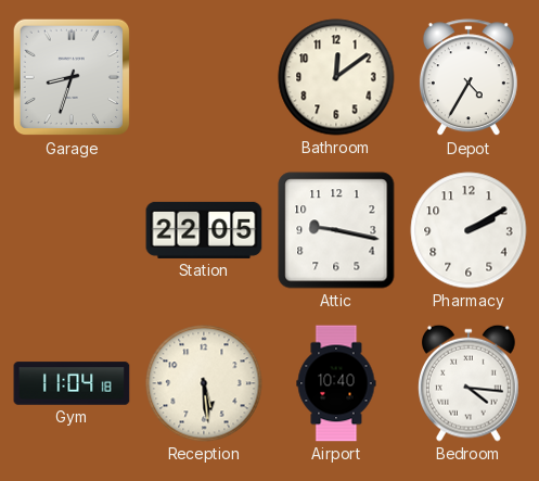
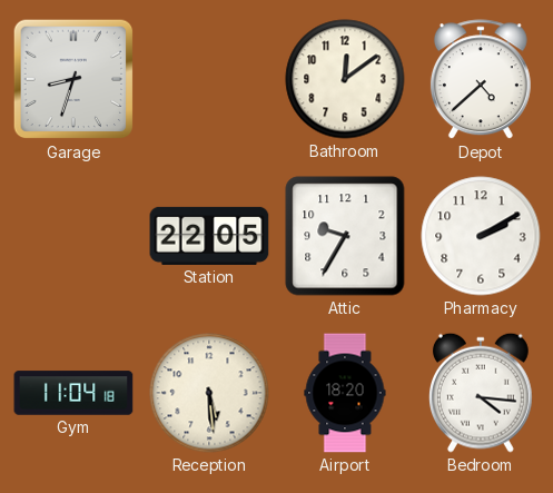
Depot: 4:35 -> 4:38 (481, 80)
Attic: 9:17 -> 9:35 (345, 236)
Airport: 10:40 -> 18:20 (345, 393)
